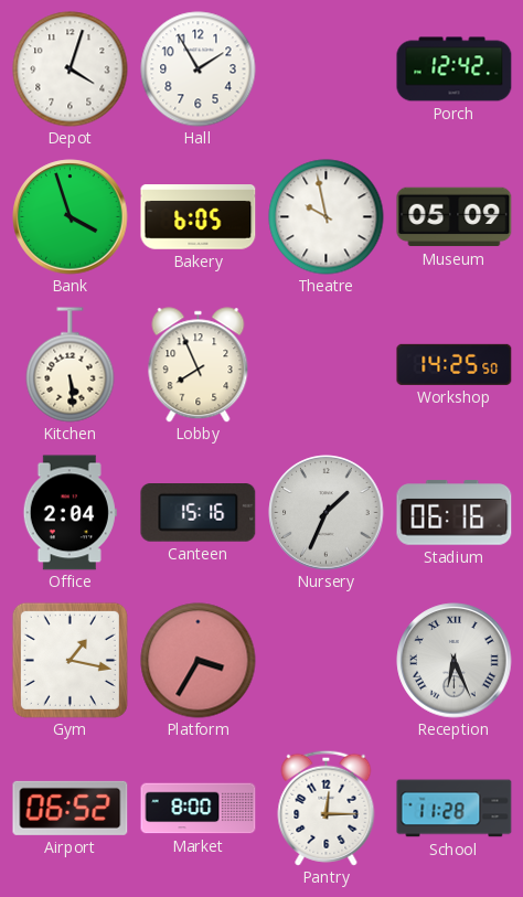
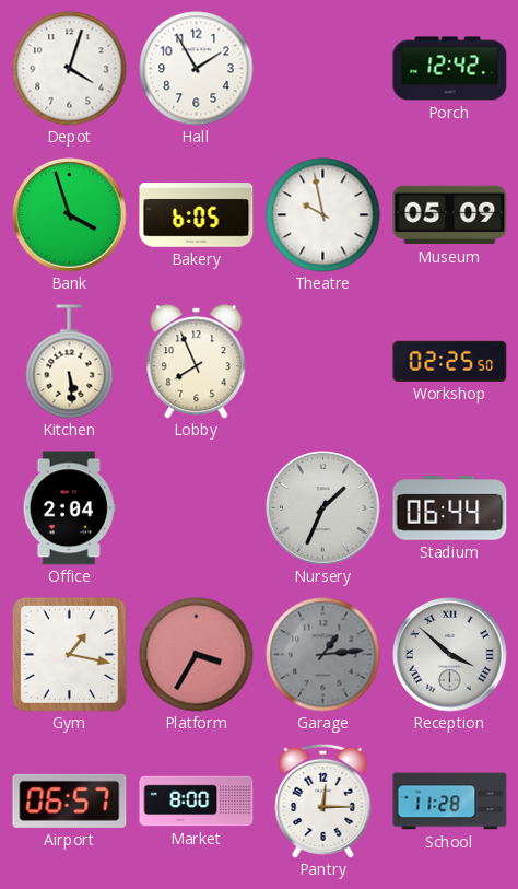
Workshop: 14:25 -> 02:25 (450, 361)
Canteen: 15:16 -> none (199, 513)
Stadium: 06:16 -> 06:44 (450, 508)
Garage: none -> 1:14 (323, 655)
Reception: 6:26 -> 3:52 (450, 655)
Airport: 06:52 -> 06:57 (70, 800)
